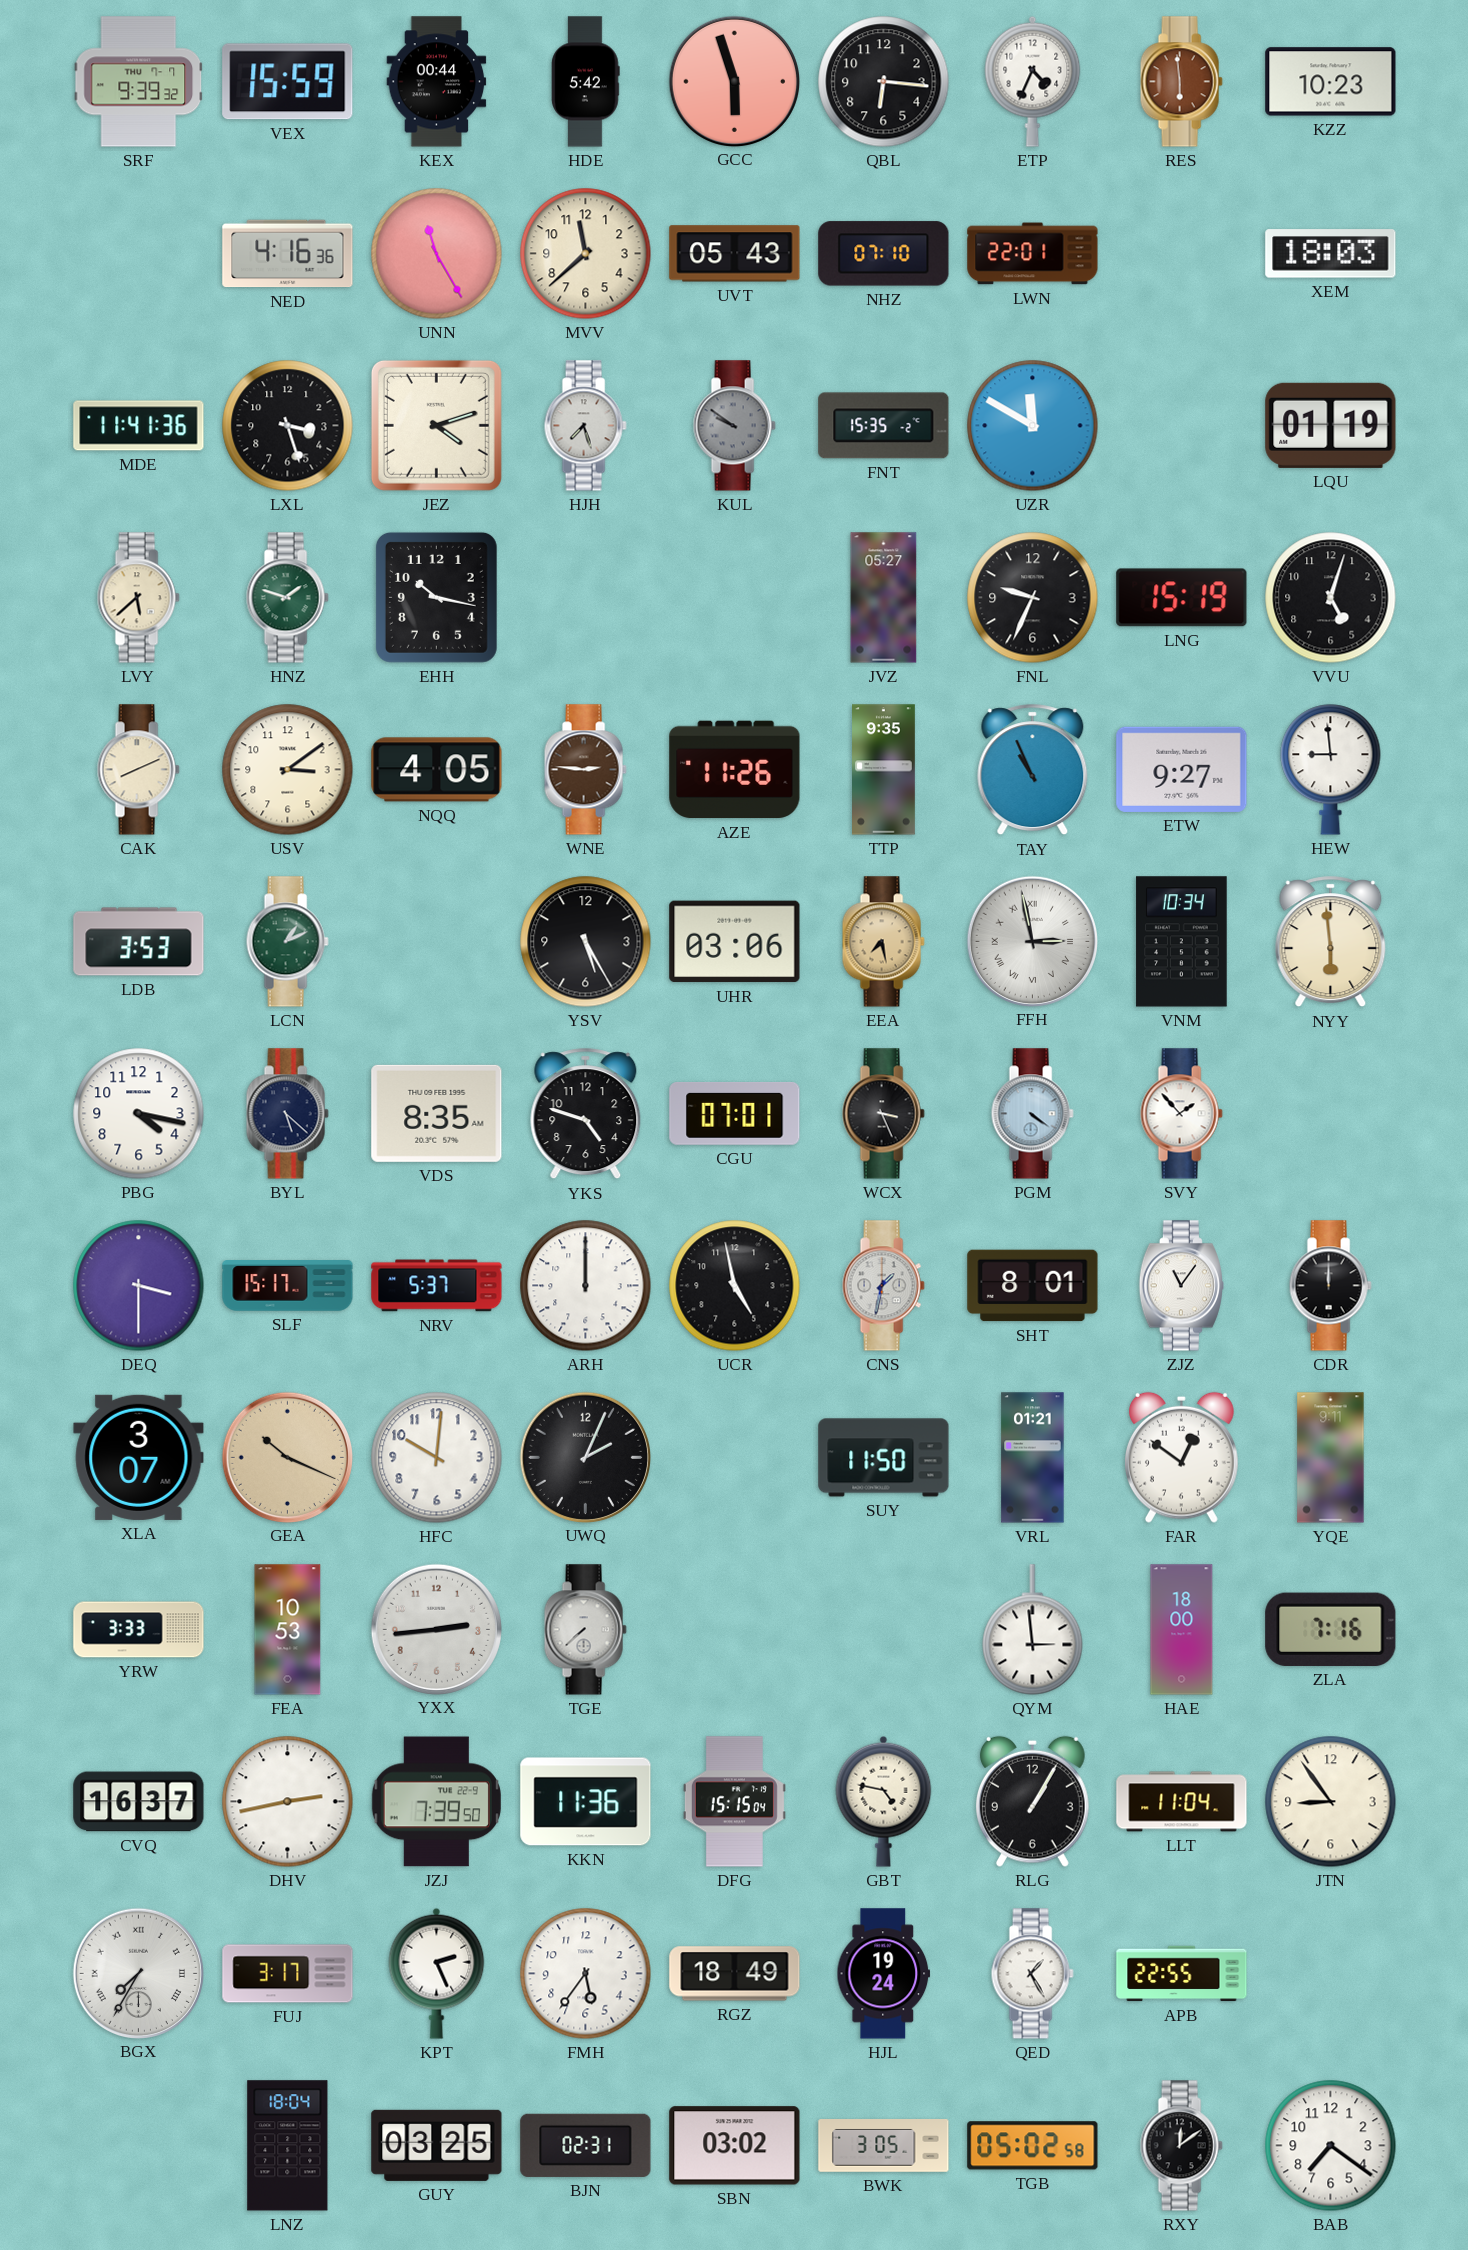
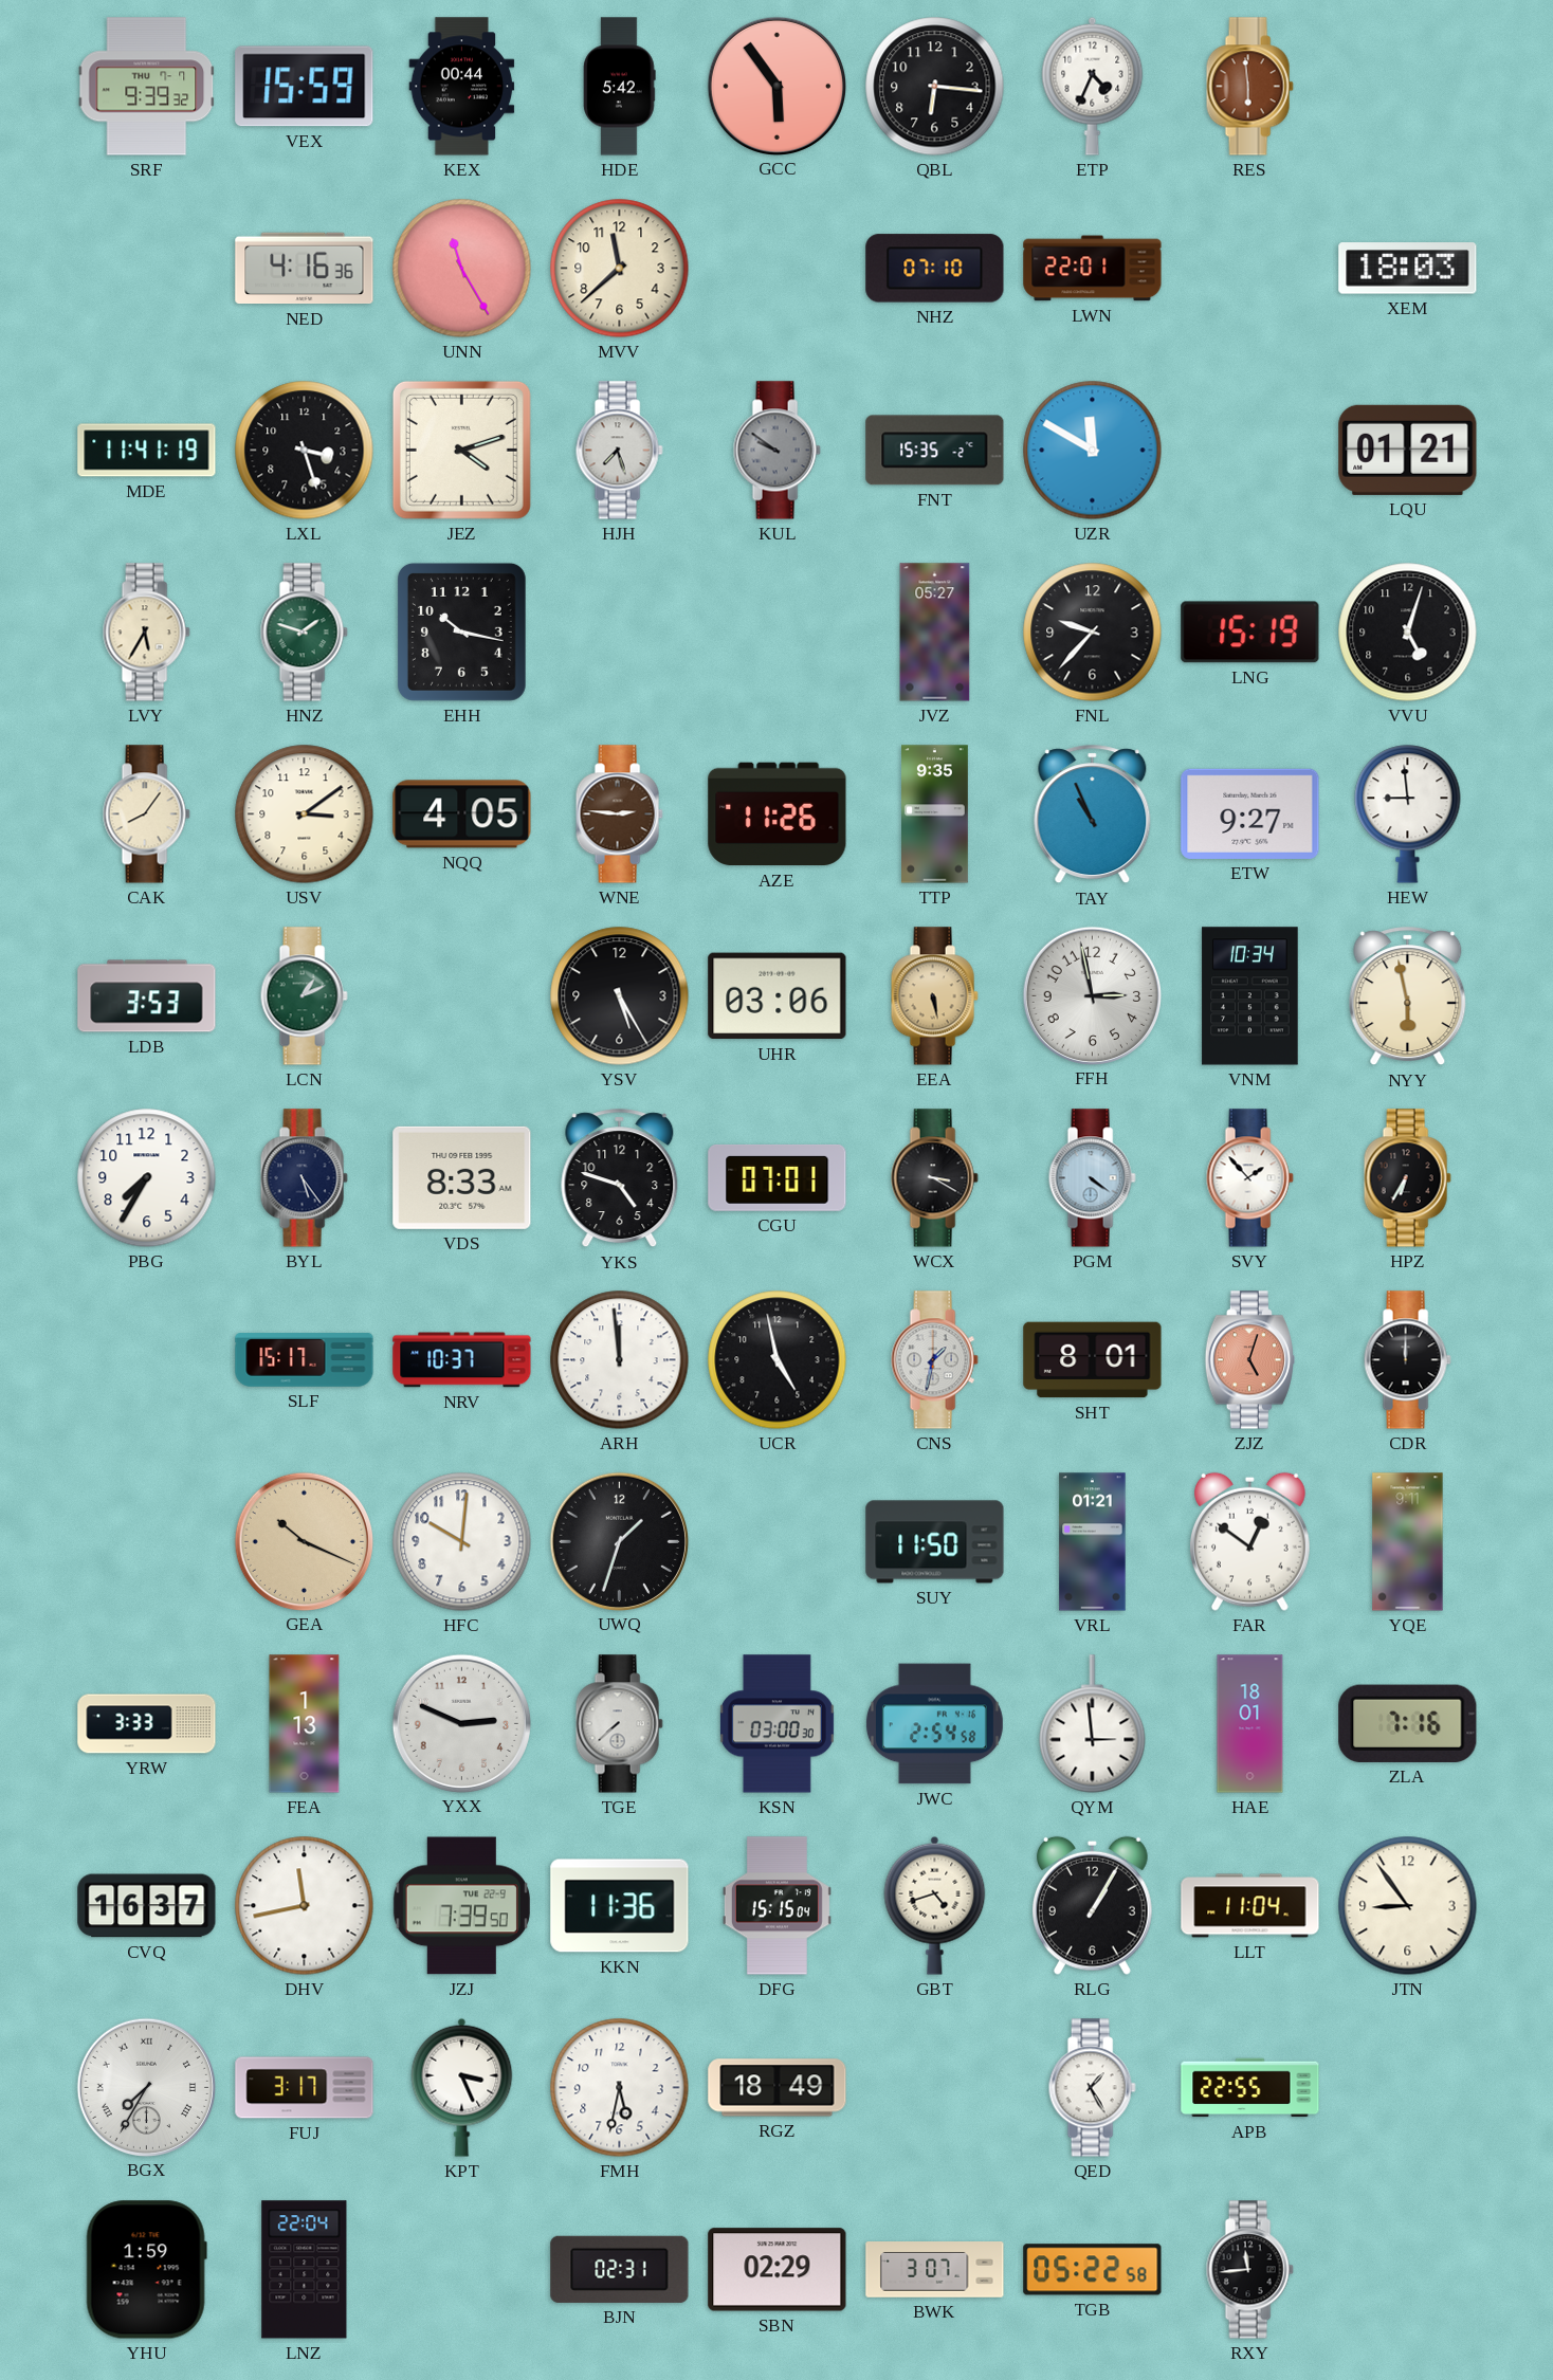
GCC: 5:57 -> 5:54 (776, 86)
KZZ: 10:23 -> none (1331, 82)
UVT: 05:43 -> none (735, 254)
MDE: 11:41:36 -> 11:41:19 (147, 451)
LQU: 01:19 -> 01:21 (1408, 450)
LVY: 5:38 -> 5:35 (146, 633)
FNL: 9:34 -> 9:37 (1093, 633)
CAK: 8:11 -> 8:06 (146, 814)
EEA: 7:28 -> 5:28 (934, 996)
FFH numerals: Roman -> Arabic (1092, 995)
NYY: 5:59 -> 5:58 (1408, 996)
PBG: 4:17 -> 7:35 (147, 1178)
BYL: 5:22 -> 5:24 (304, 1178)
VDS: 8:35 -> 8:33 (462, 1177)
WCX: 3:26 -> 3:20 (934, 1178)
HPZ: none -> 6:35 (1407, 1178)
DEQ: 3:30 -> none (139, 1286)
NRV: 5:37 -> 10:37 (462, 1360)
ARH: 12:00 -> 11:59 (620, 1360)
ZJZ: 11:06 -> 5:03 (1249, 1360)
ZJZ dial: white -> salmon (1249, 1360)
XLA: 3:07 -> none (139, 1457)
UWQ: 2:04 -> 1:33 (619, 1541)
FEA: 10:53 -> 1:13 (305, 1724)
YXX: 2:44 -> 2:49 (461, 1723)
KSN: none -> 03:00 (776, 1724)
JWC: none -> 2:54 (934, 1724)
HAE: 18:00 -> 18:01 (1250, 1724)
DHV: 2:43 -> 11:43 (305, 1906)
GBT: 4:47 -> 4:42 (935, 1905)
KPT: 2:26 -> 3:26 (462, 2087)
FMH: 5:36 -> 5:32 (620, 2088)
HJL: 19:24 -> none (884, 1974)
YHU: none -> 1:59 (146, 2270)
LNZ: 18:04 -> 22:04 (305, 2270)
GUY: 03:25 -> none (437, 2145)
SBN: 03:02 -> 02:29 (778, 2270)
BWK: 3:05 -> 3:07 (935, 2270)
TGB: 05:02 -> 05:22 (1093, 2270)
RXY: 12:09 -> 11:44 (1249, 2270)
BAB: 7:21 -> none (1331, 2146)
